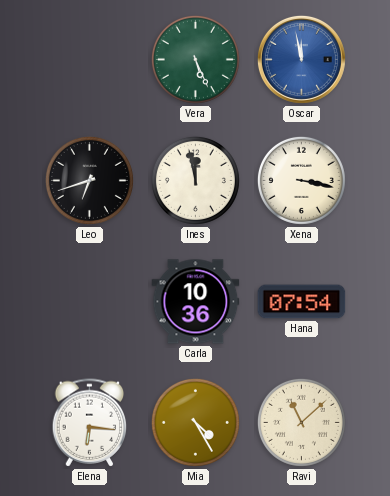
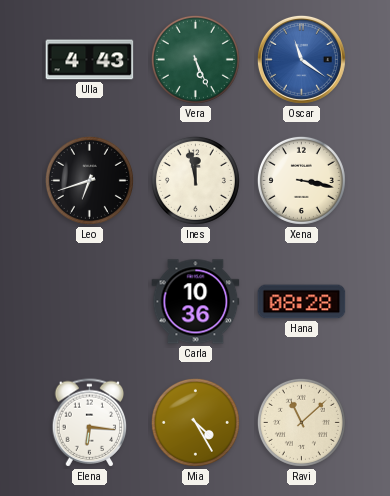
Ulla: none -> 4:43 (90, 60)
Oscar: 11:58 -> 11:21 (301, 59)
Hana: 07:54 -> 08:28 (302, 302)
